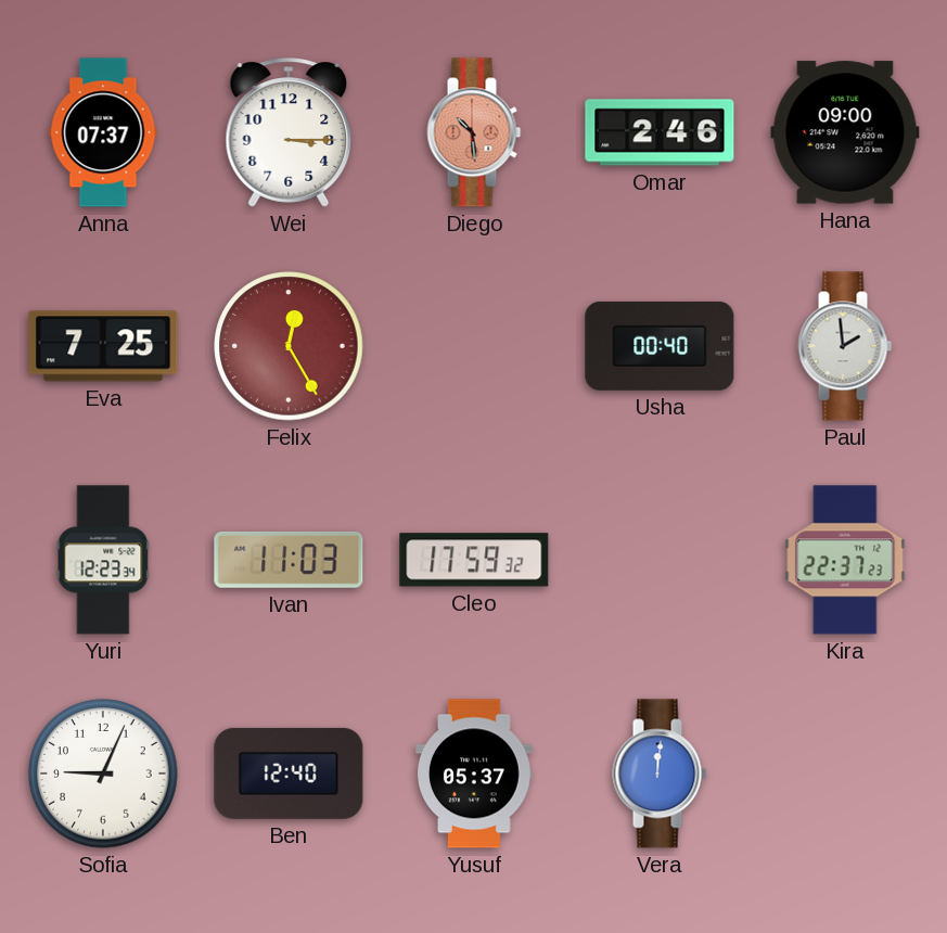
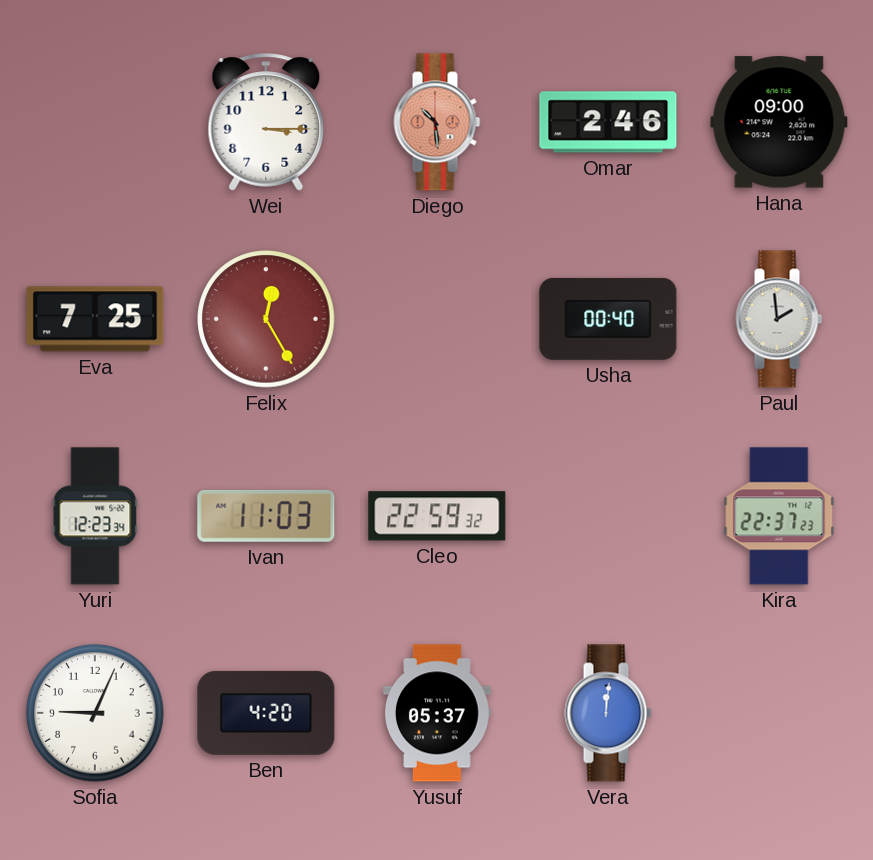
Anna: 07:37 -> none (103, 132)
Cleo: 17:59 -> 22:59 (437, 516)
Ben: 12:40 -> 4:20 (266, 713)
